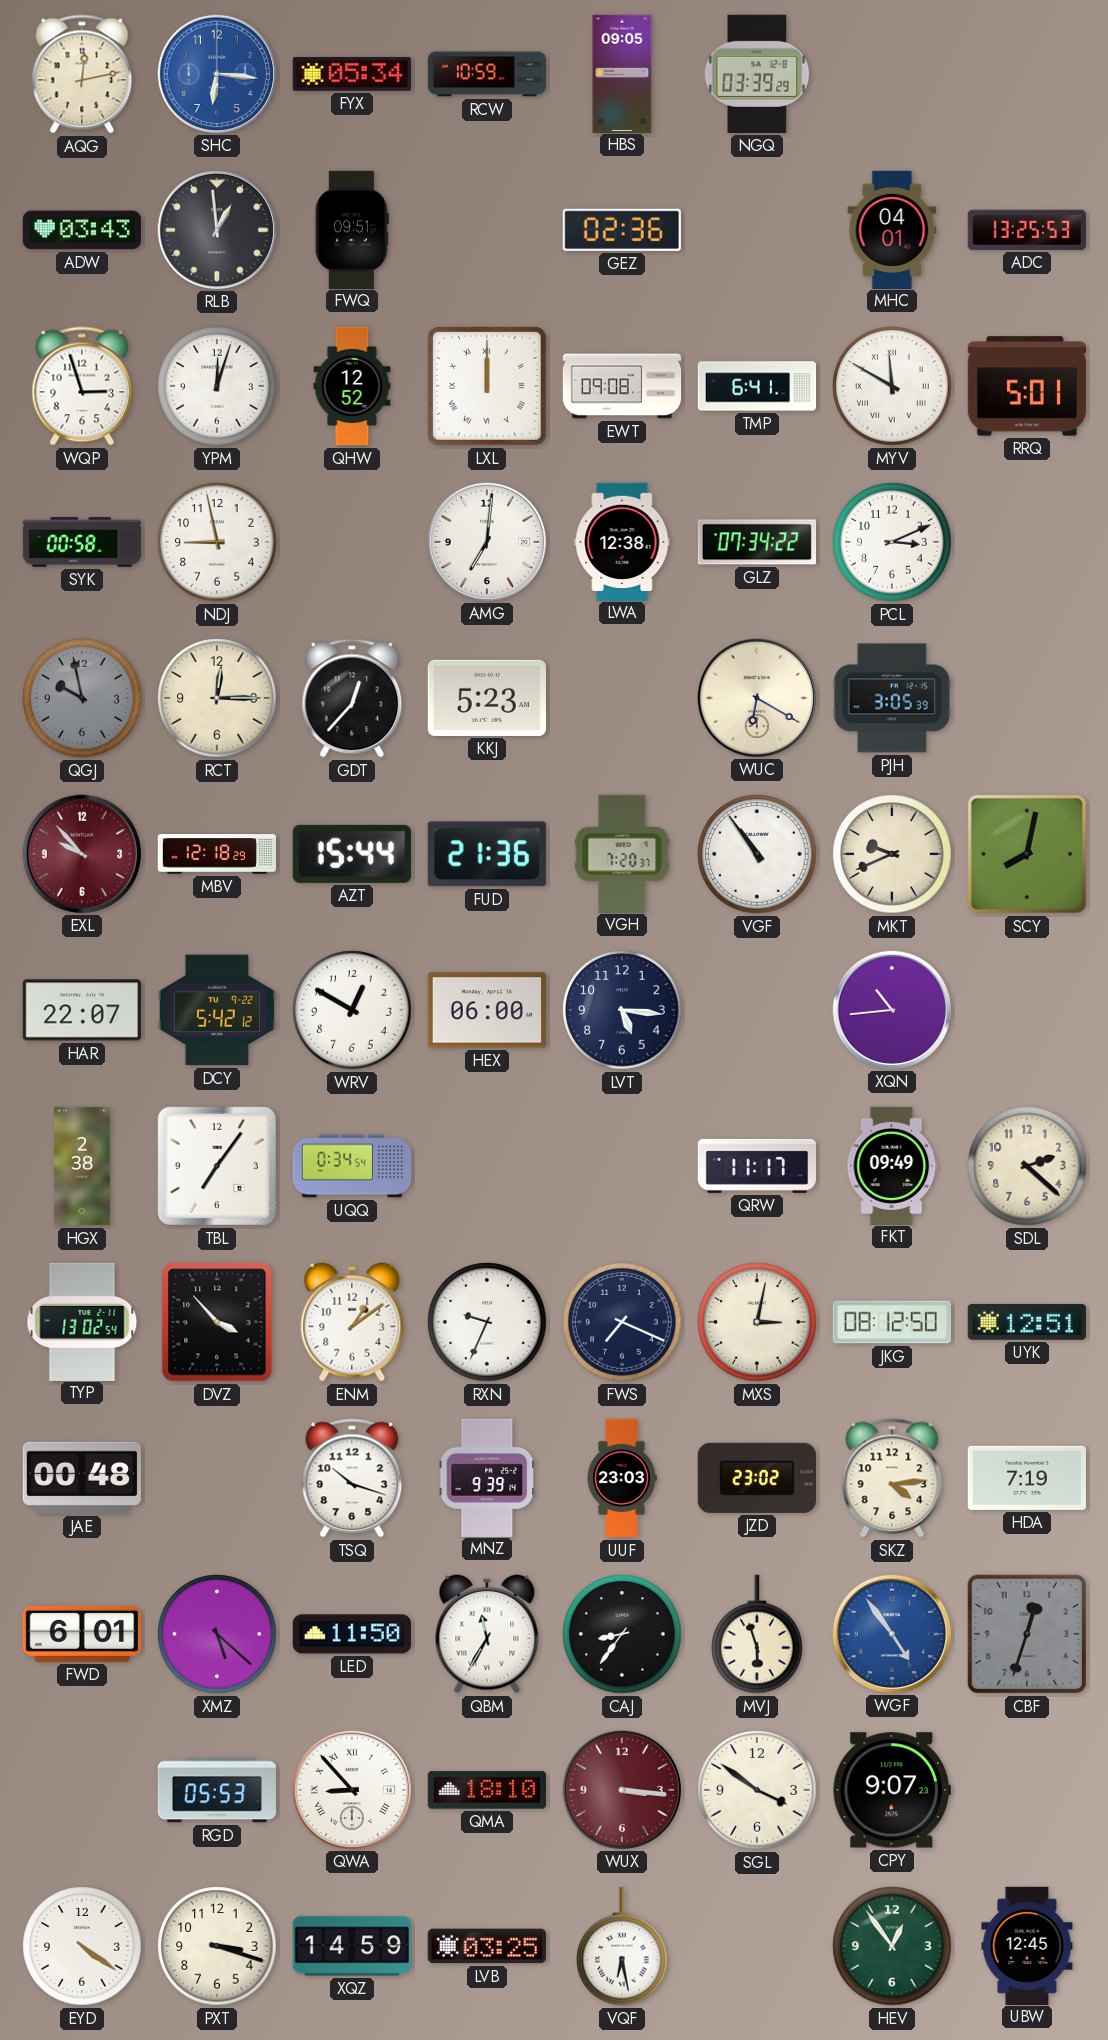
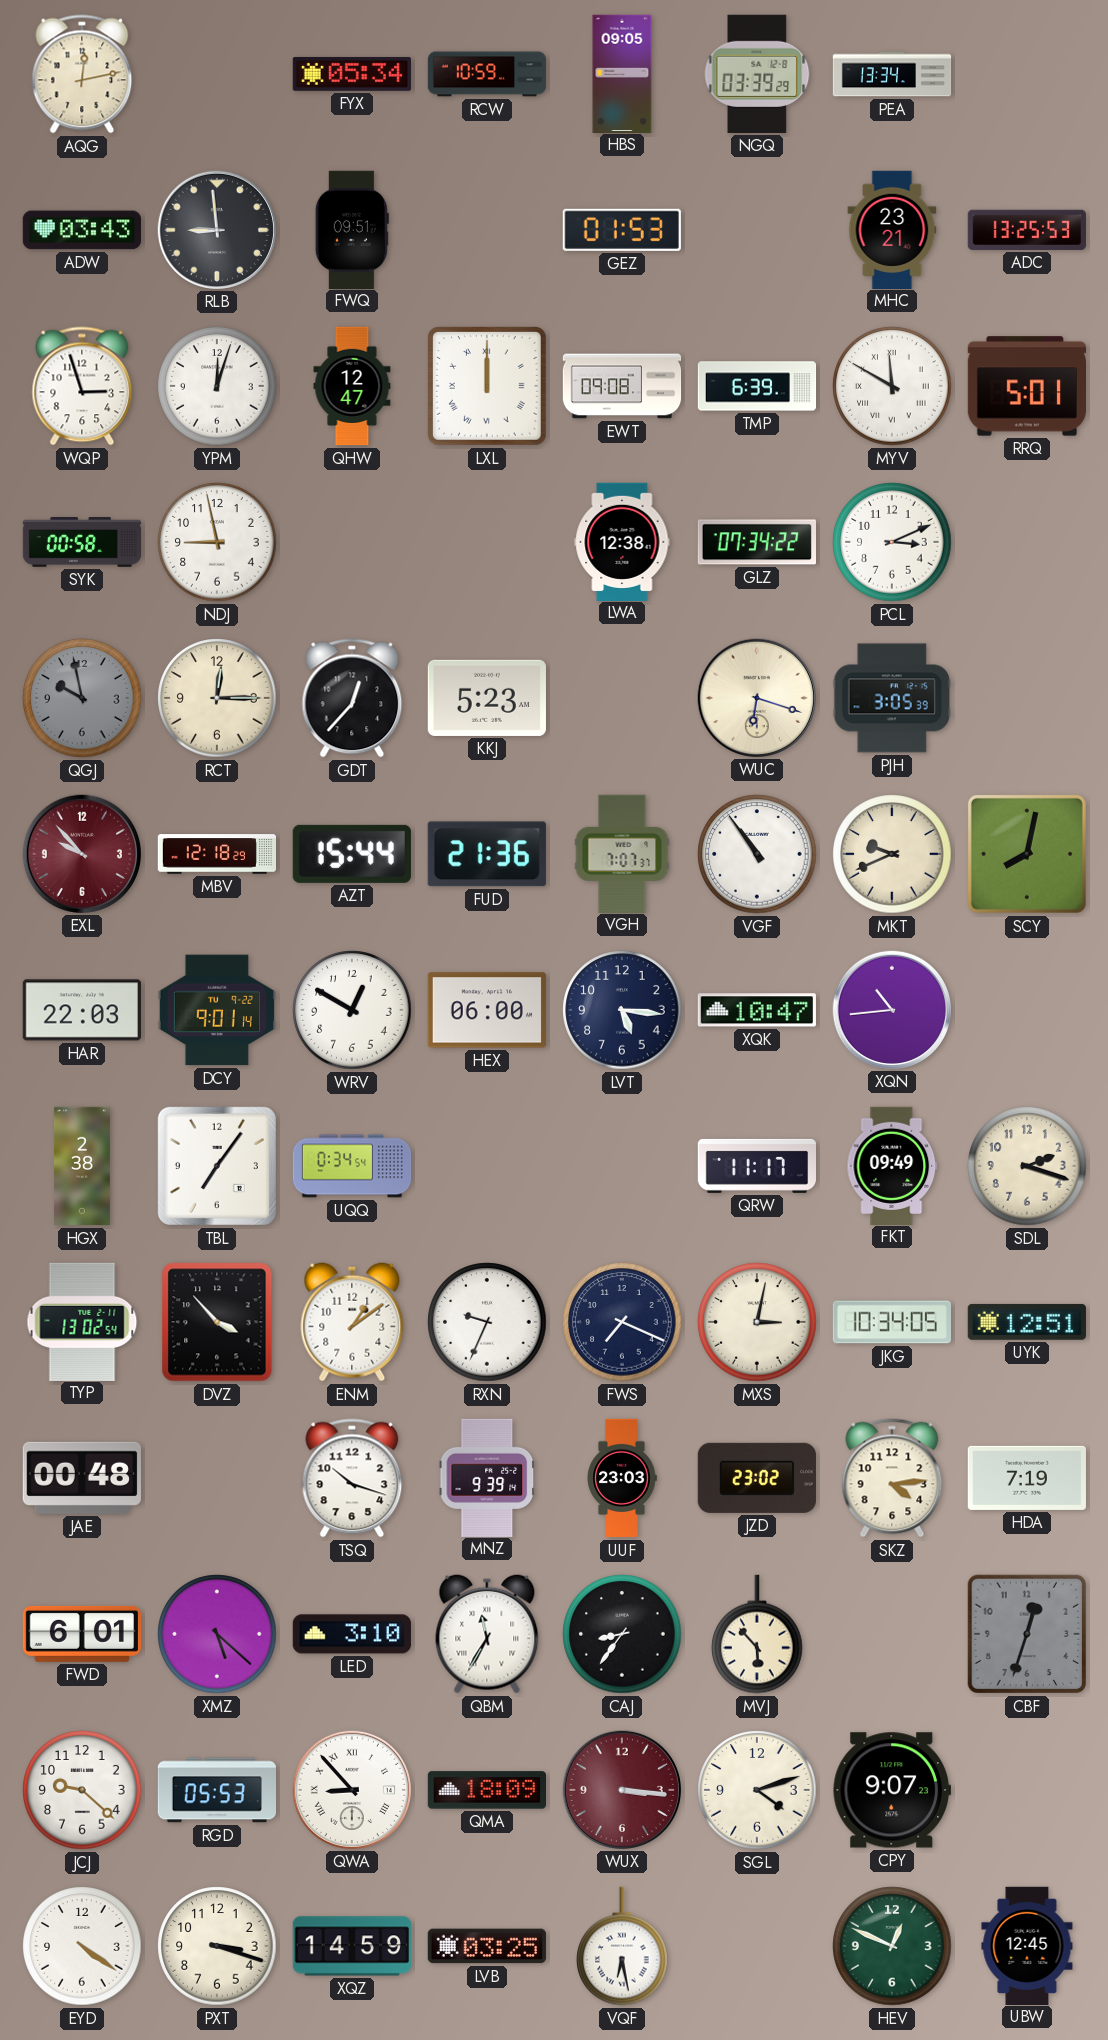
SHC: 6:16 -> none (217, 74)
PEA: none -> 13:34 (892, 74)
RLB: 12:59 -> 8:59 (217, 230)
GEZ: 02:36 -> 01:53 (622, 230)
MHC: 04:01 -> 23:21 (892, 229)
QHW: 12:52 -> 12:47 (352, 386)
TMP: 6:41 -> 6:39 (757, 386)
AMG: 7:01 -> none (487, 542)
WUC: 6:20 -> 6:18 (757, 698)
VGH: 7:20 -> 7:07 (622, 853)
HAR: 22:07 -> 22:03 (82, 1010)
DCY: 5:42 -> 9:01 (216, 1010)
XQK: none -> 10:47 (757, 1010)
SDL: 2:22 -> 2:18 (1027, 1166)
JKG: 08:12 -> 10:34 (891, 1322)
LED: 11:50 -> 3:10 (352, 1634)
MVJ: 5:57 -> 5:53 (757, 1634)
WGF: 4:54 -> none (892, 1634)
JCJ: none -> 9:22 (82, 1790)
QMA: 18:10 -> 18:09 (486, 1790)
SGL: 3:51 -> 4:12 (757, 1790)
HEV: 12:54 -> 12:49 (892, 1946)
